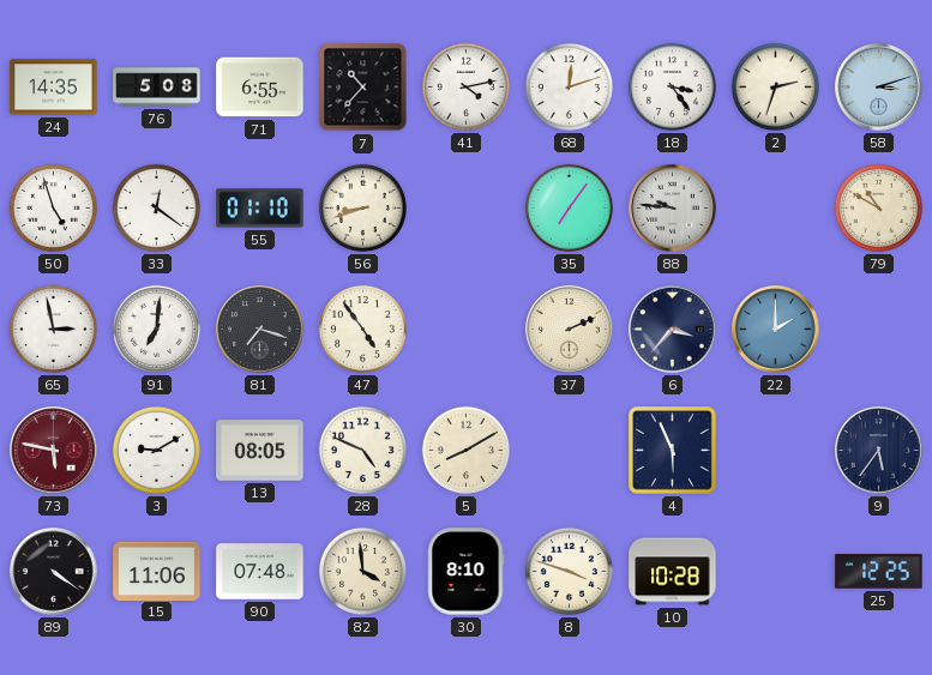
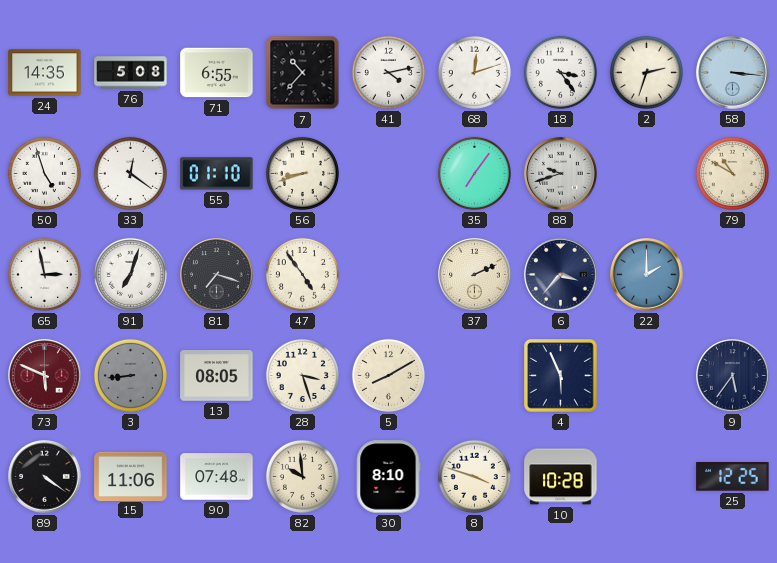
58: 3:12 -> 3:16 (733, 73)
88: 9:46 -> 9:42 (561, 174)
91: 7:01 -> 7:03 (130, 274)
73: 5:47 -> 5:49 (45, 376)
3: 9:10 -> 8:44 (130, 375)
3 dial: white -> grey (130, 375)
28: 4:49 -> 3:27 (302, 375)
82: 3:59 -> 9:59 (302, 476)
